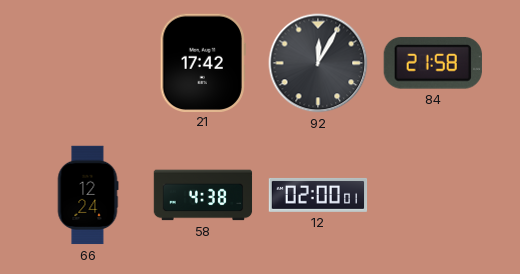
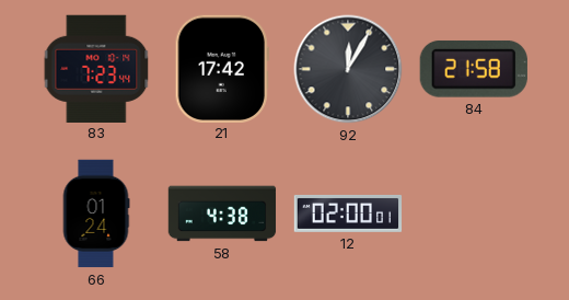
83: none -> 7:23 (96, 68)
66: 12:24 -> 01:24 (96, 214)
